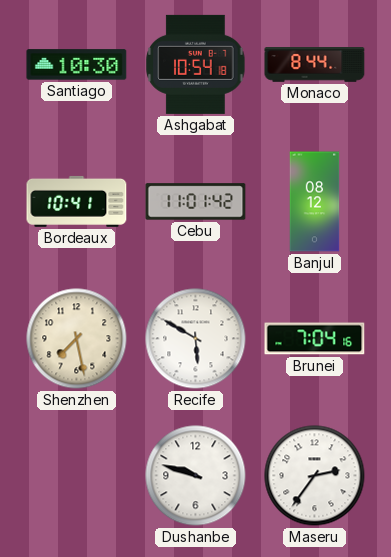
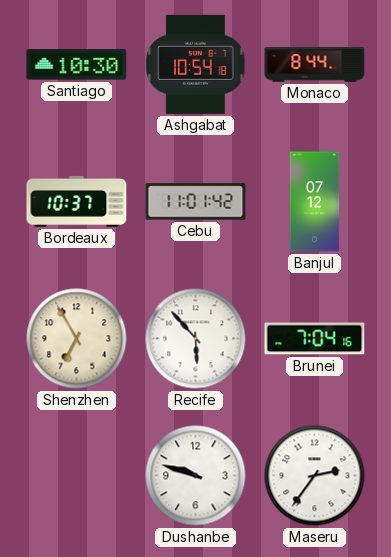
Bordeaux: 10:41 -> 10:37 (77, 201)
Banjul: 08:12 -> 07:12 (315, 202)
Shenzhen: 7:28 -> 6:55 (77, 339)
Recife: 5:50 -> 5:53 (196, 339)
